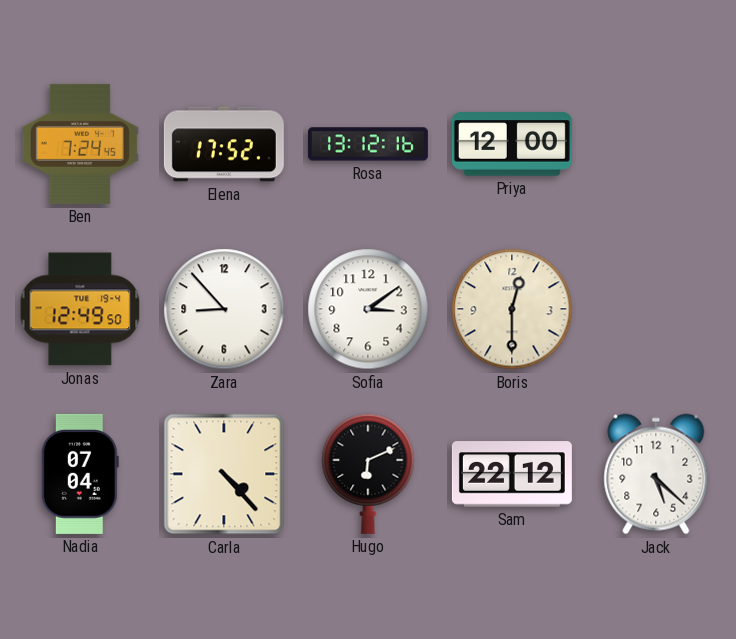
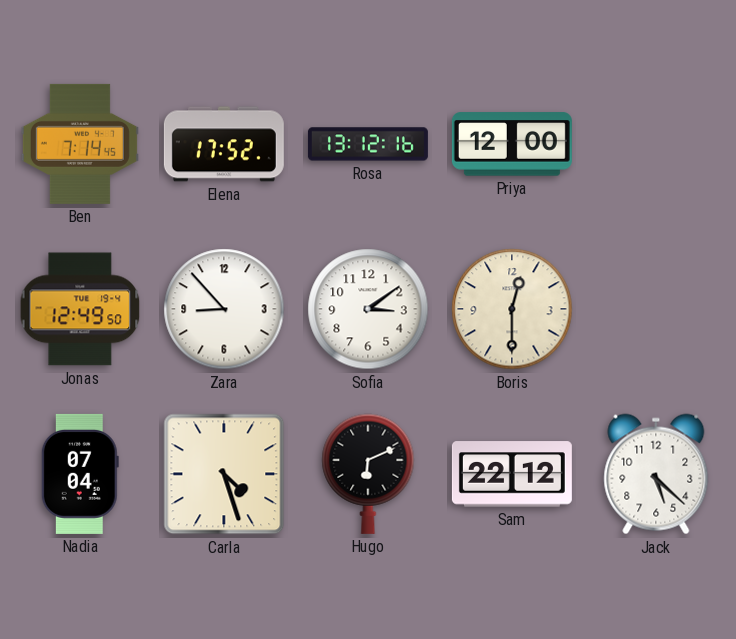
Ben: 7:24 -> 7:14 (80, 144)
Carla: 4:23 -> 4:27 (224, 474)
